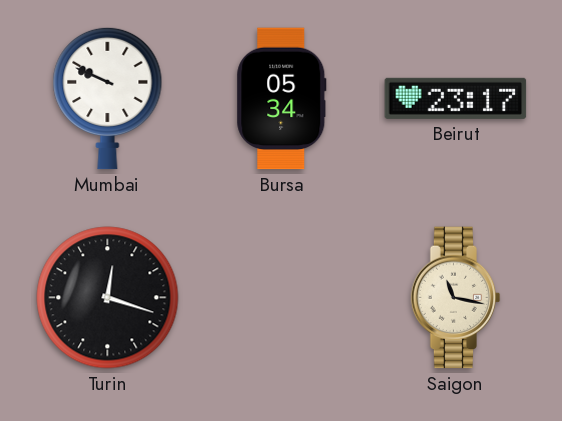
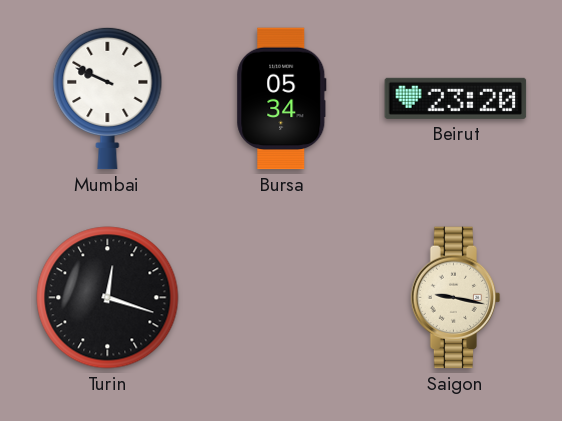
Beirut: 23:17 -> 23:20 (456, 98)
Saigon: 11:17 -> 9:17 (456, 298)
